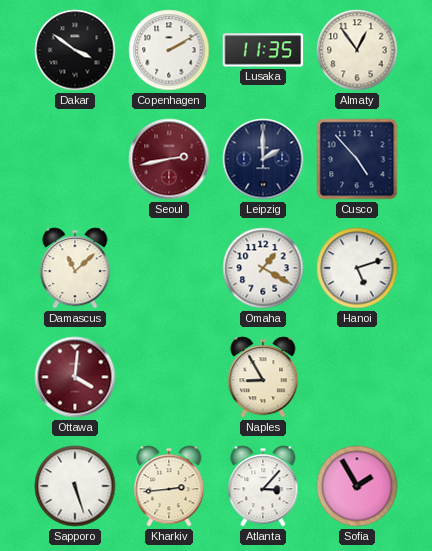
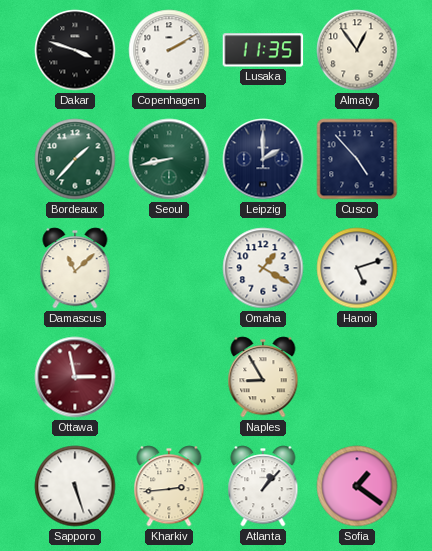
Dakar: 3:51 -> 3:48 (75, 50)
Bordeaux: none -> 1:37 (75, 159)
Seoul: 2:43 -> 8:43 (169, 159)
Seoul dial: burgundy -> green (169, 159)
Ottawa: 4:01 -> 2:58 (75, 377)
Atlanta: 3:07 -> 1:07 (263, 486)
Sofia: 1:55 -> 1:21 (357, 486)
